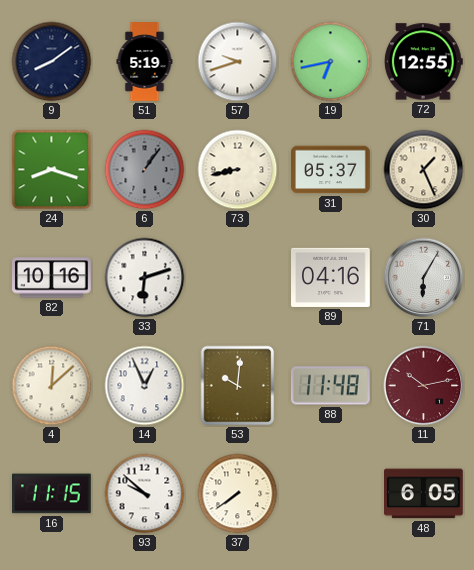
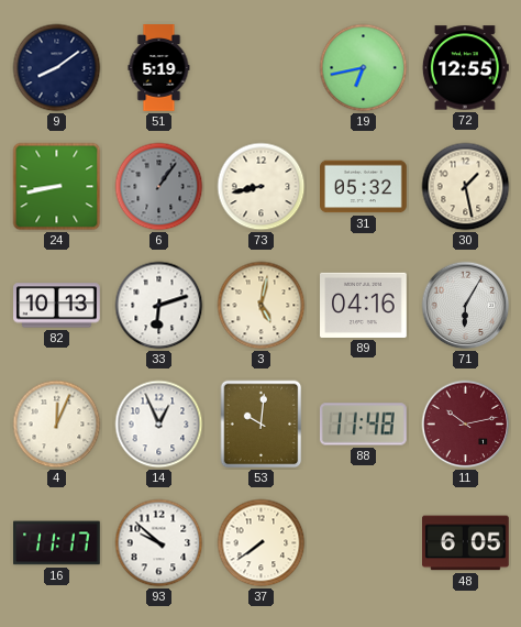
57: 9:42 -> none (238, 62)
24: 8:18 -> 8:43 (57, 187)
31: 05:37 -> 05:32 (364, 187)
30: 1:26 -> 1:28 (466, 187)
82: 10:16 -> 10:13 (57, 306)
3: none -> 5:02 (262, 306)
4: 12:08 -> 12:04 (57, 425)
16: 11:15 -> 11:17 (57, 543)
